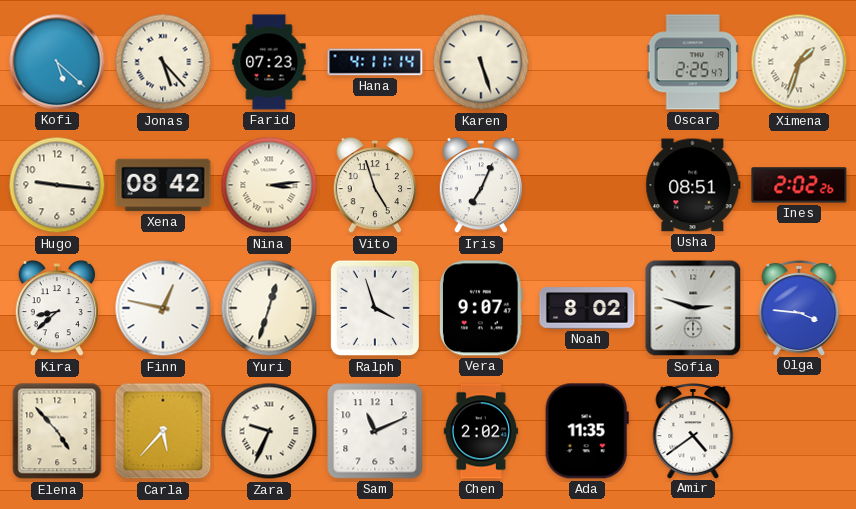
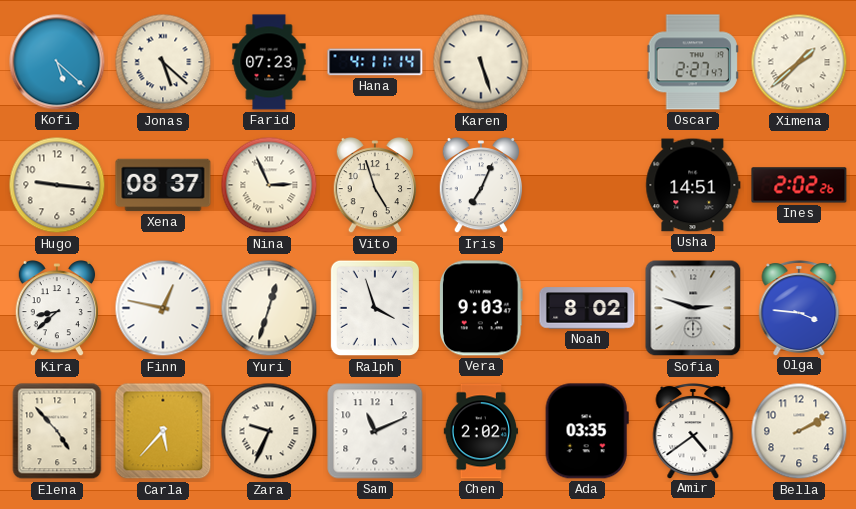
Jonas: 5:23 -> 5:22 (163, 62)
Oscar: 2:25 -> 2:27 (693, 62)
Ximena: 1:33 -> 1:38 (799, 62)
Xena: 08:42 -> 08:37 (163, 185)
Nina: 3:14 -> 2:56 (269, 185)
Usha: 08:51 -> 14:51 (693, 185)
Vera: 9:07 -> 9:03 (482, 308)
Ada: 11:35 -> 03:35 (587, 431)
Bella: none -> 2:10 (799, 431)
